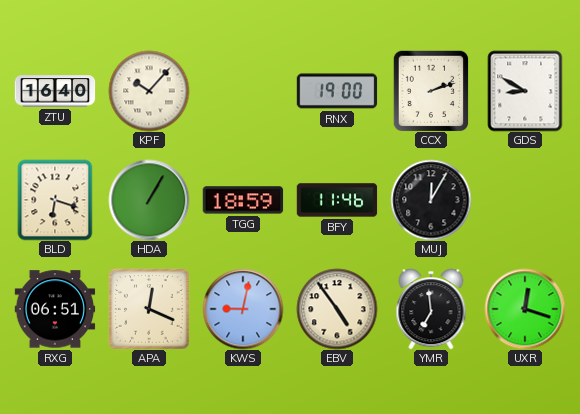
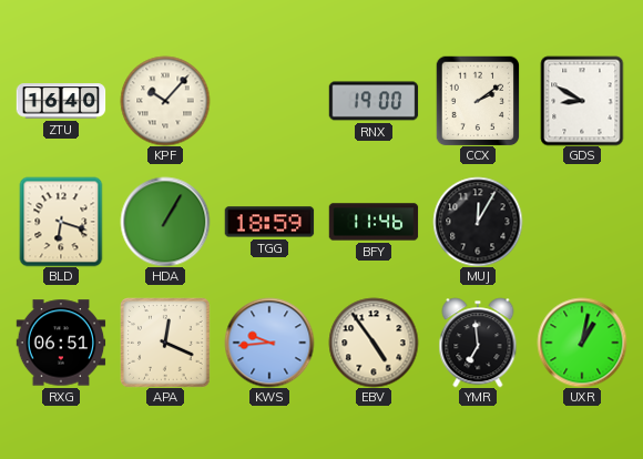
CCX: 2:12 -> 2:09 (478, 101)
KWS: 9:02 -> 9:44 (269, 343)
UXR: 12:18 -> 1:02 (582, 343)
